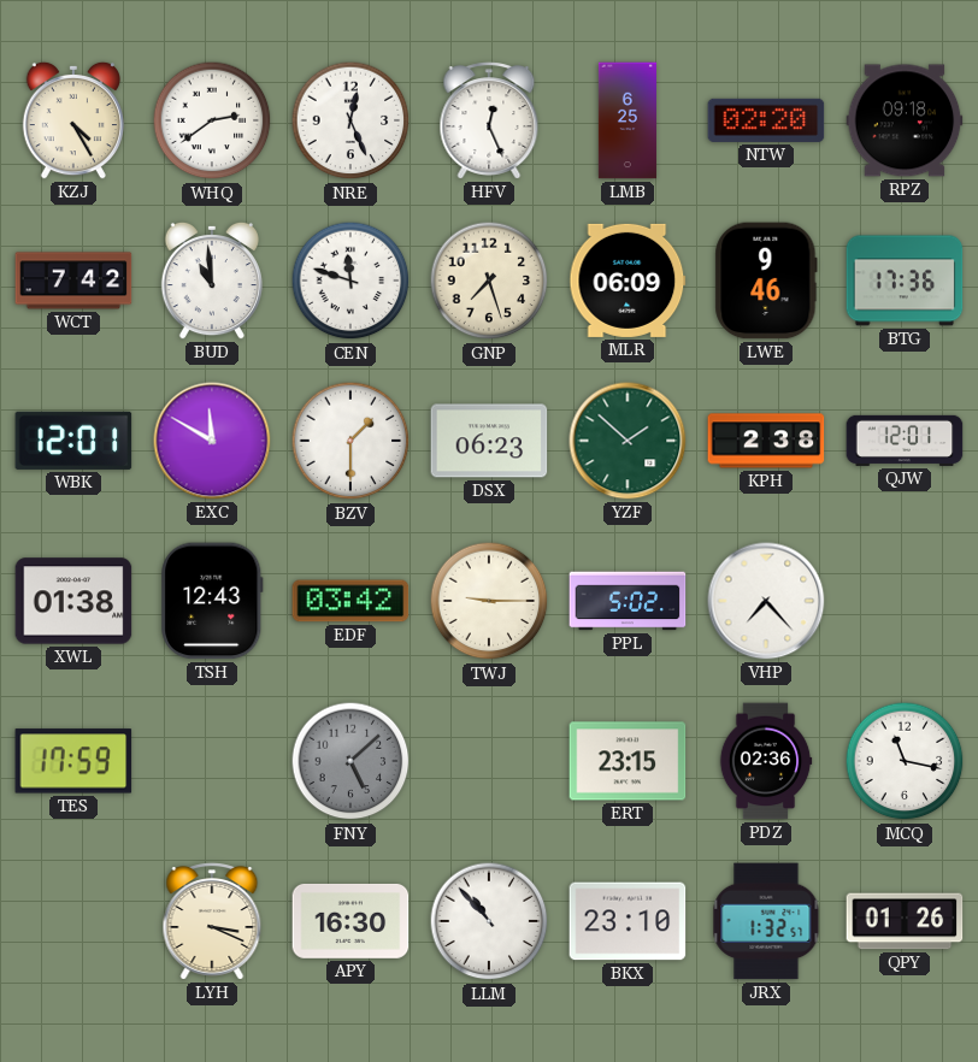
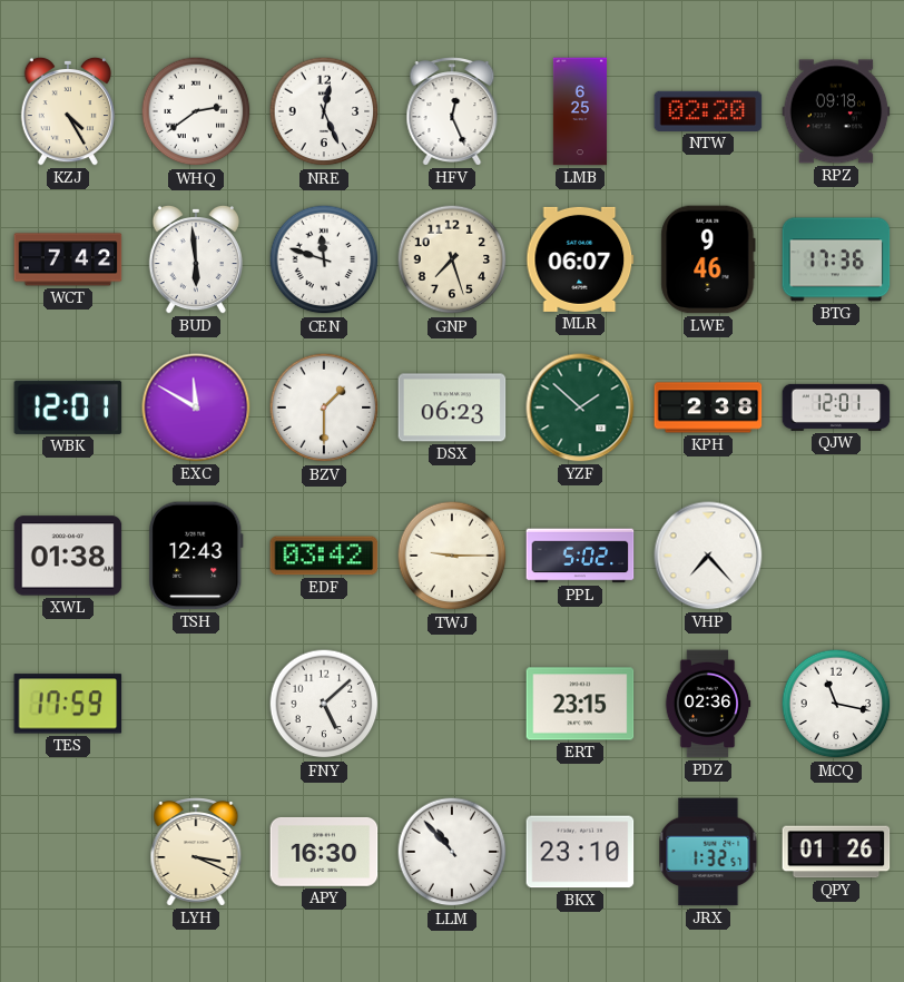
BUD: 10:59 -> 5:59 (196, 259)
MLR: 06:09 -> 06:07 (580, 259)
FNY dial: grey -> white (324, 704)
